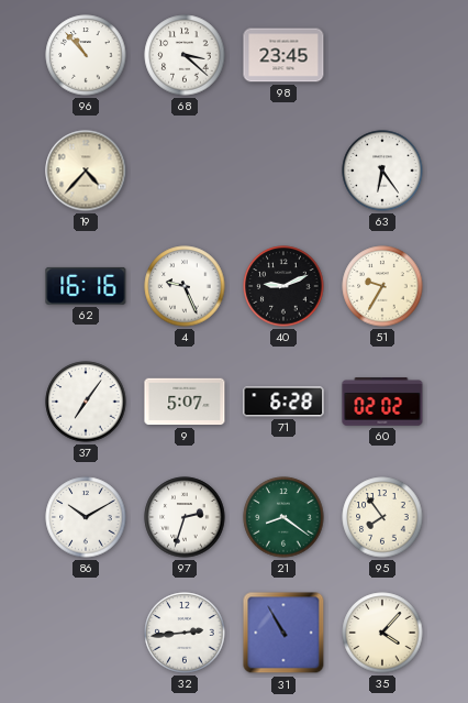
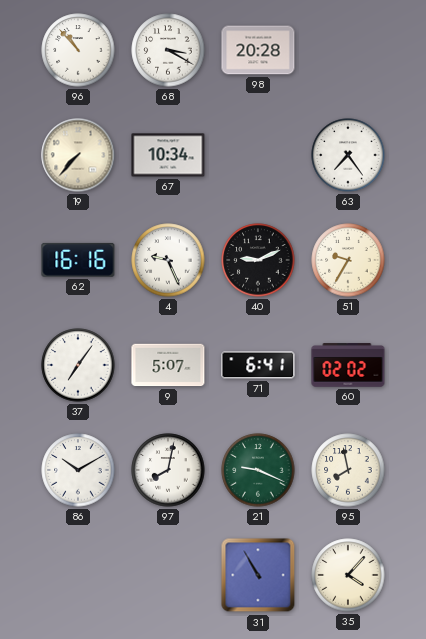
68: 3:22 -> 3:20 (168, 50)
98: 23:45 -> 20:28 (258, 50)
19: 4:37 -> 7:37 (78, 155)
67: none -> 10:34 (168, 155)
63: 6:24 -> 7:24 (348, 155)
71: 6:28 -> 6:41 (258, 365)
97: 2:33 -> 8:02 (168, 470)
21: 8:21 -> 9:19 (258, 470)
95: 7:54 -> 7:58 (348, 470)
32: 2:44 -> none (185, 633)
